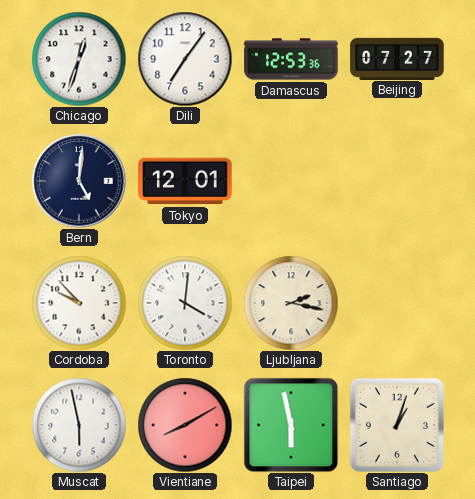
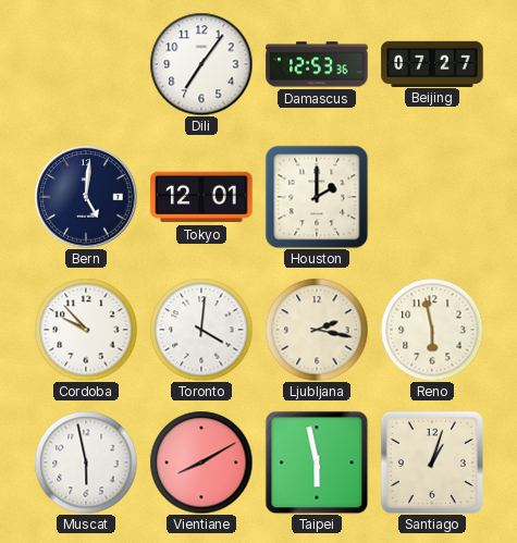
Chicago: 12:33 -> none (79, 59)
Houston: none -> 2:00 (317, 197)
Reno: none -> 5:58 (432, 330)
